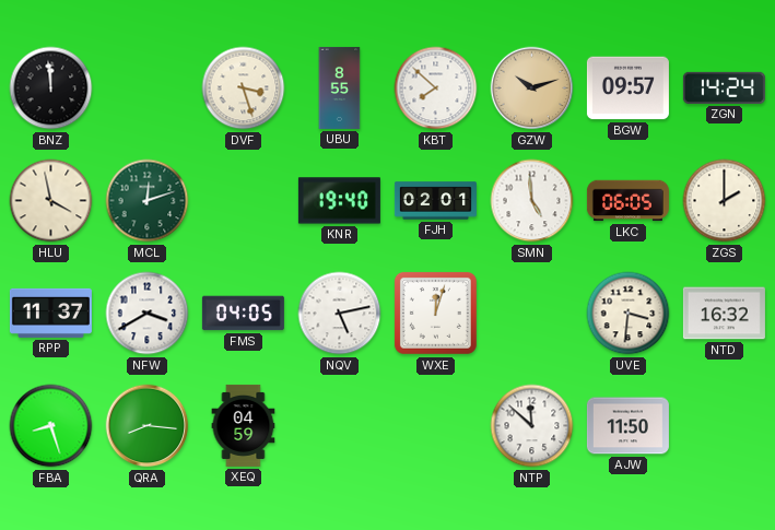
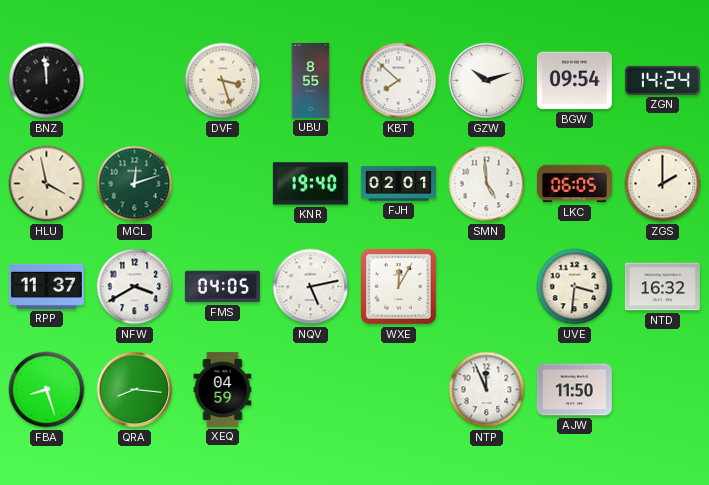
GZW dial: champagne -> white (487, 81)
BGW: 09:57 -> 09:54 (574, 81)
WXE: 12:03 -> 12:05 (398, 286)
NTP: 11:52 -> 11:56 (487, 390)
